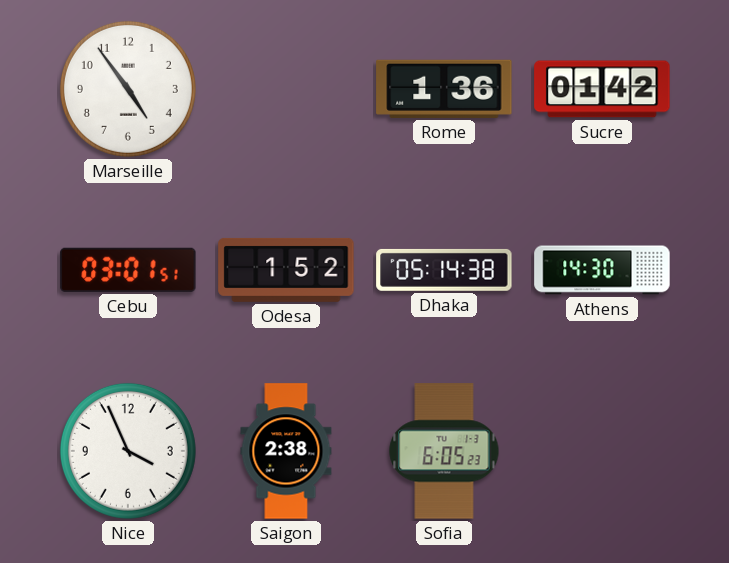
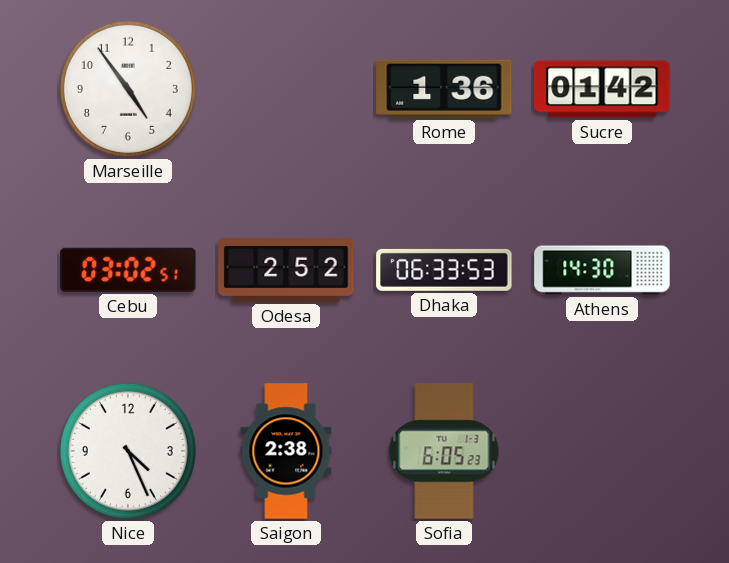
Cebu: 03:01 -> 03:02 (128, 270)
Odesa: 1:52 -> 2:52 (286, 270)
Dhaka: 05:14 -> 06:33 (444, 270)
Nice: 3:56 -> 4:26 (128, 451)
